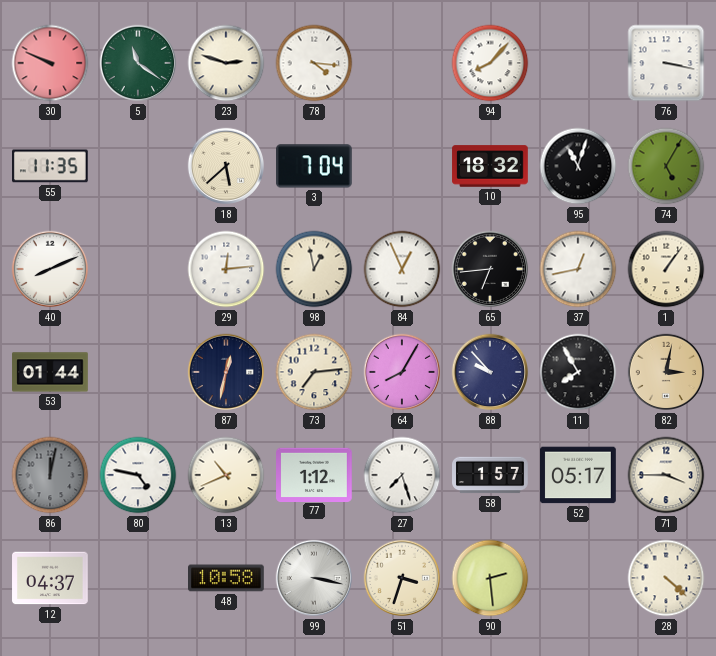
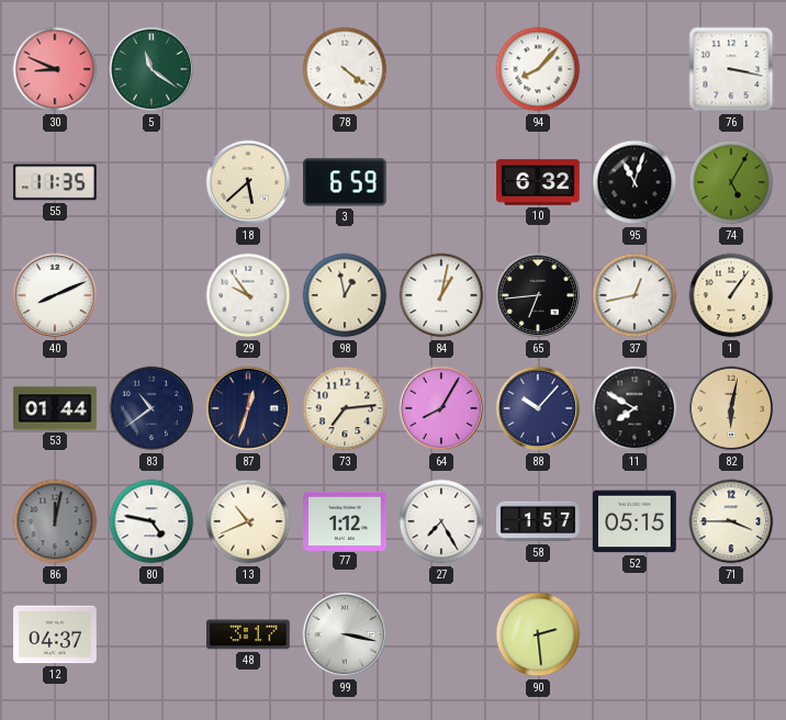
30: 9:49 -> 8:49 (55, 69)
23: 2:48 -> none (226, 63)
78: 4:16 -> 4:21 (345, 69)
3: 7:04 -> 6:59 (346, 182)
10: 18:32 -> 6:32 (538, 182)
29: 12:14 -> 9:54 (248, 295)
84: 12:56 -> 1:02 (441, 295)
83: none -> 10:39 (151, 408)
87: 12:32 -> 12:33 (248, 408)
88: 9:53 -> 10:07 (538, 408)
11: 7:55 -> 7:50 (635, 408)
82: 3:02 -> 6:02 (731, 408)
27: 7:27 -> 7:25 (441, 521)
52: 05:17 -> 05:15 (635, 521)
48: 10:58 -> 3:17 (249, 634)
51: 3:33 -> none (402, 578)
28: 4:22 -> none (666, 578)
